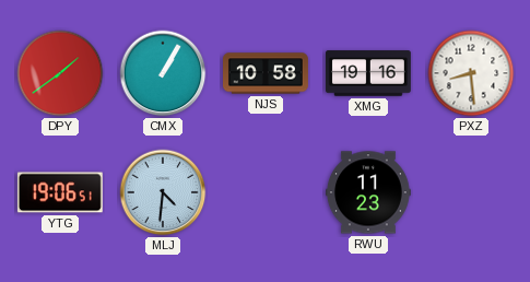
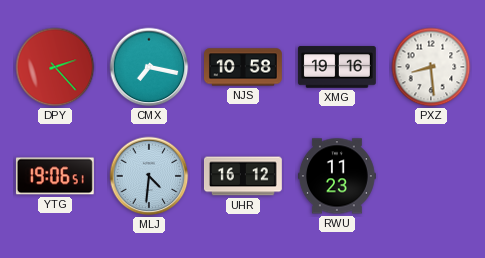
DPY: 1:39 -> 2:23 (55, 67)
CMX: 1:05 -> 7:17 (149, 67)
UHR: none -> 16:12 (243, 176)
